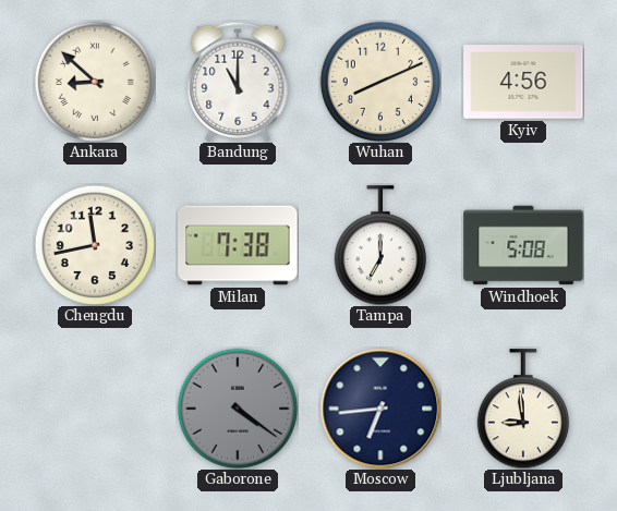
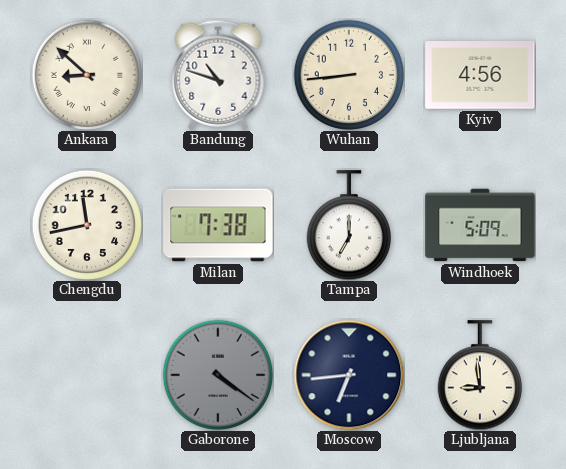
Bandung: 11:00 -> 10:48 (218, 75)
Wuhan: 8:11 -> 8:44 (348, 74)
Windhoek: 5:08 -> 5:09 (480, 225)
